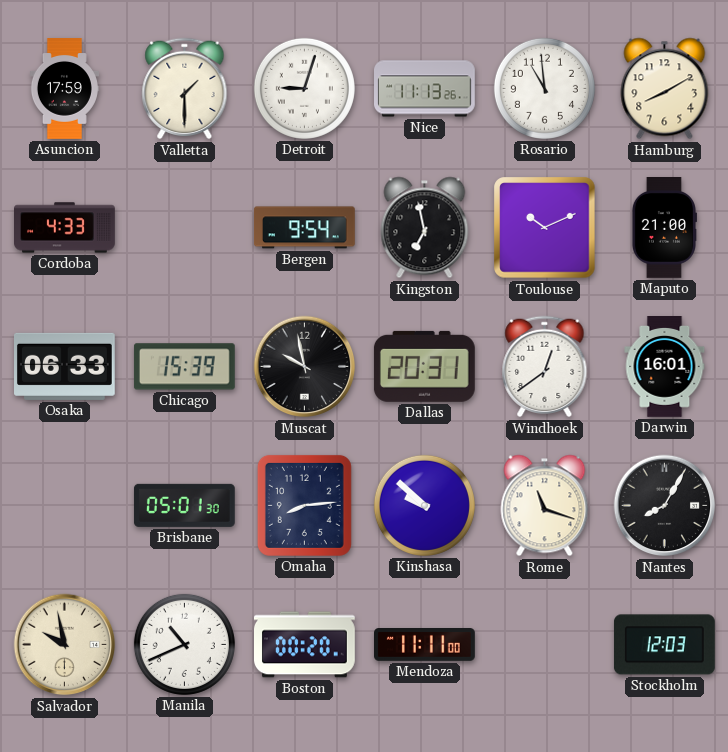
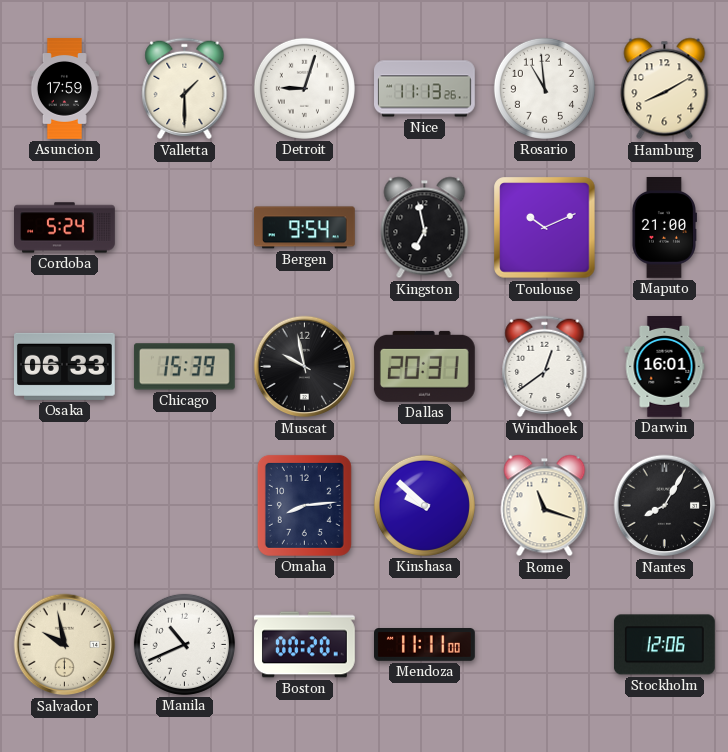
Cordoba: 4:33 -> 5:24 (65, 228)
Brisbane: 05:01 -> none (184, 505)
Stockholm: 12:03 -> 12:06 (664, 645)
